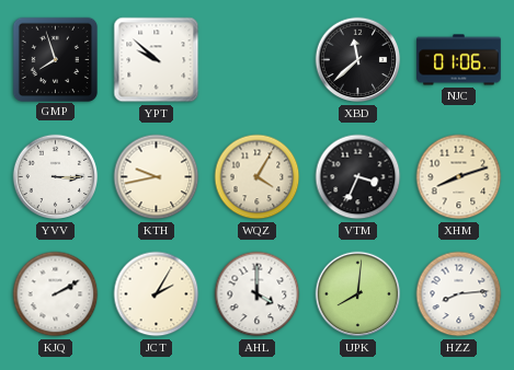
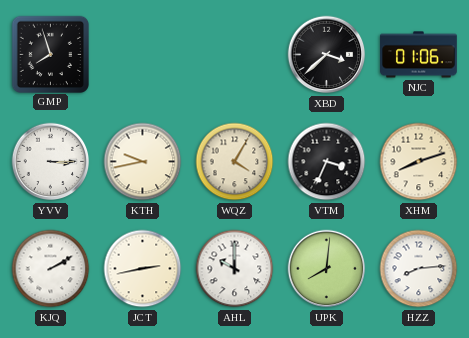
YPT: 9:52 -> none (157, 60)
XBD: 11:38 -> 3:38 (327, 55)
JCT: 2:05 -> 2:43 (143, 269)
AHL: 4:00 -> 10:00 (235, 269)
